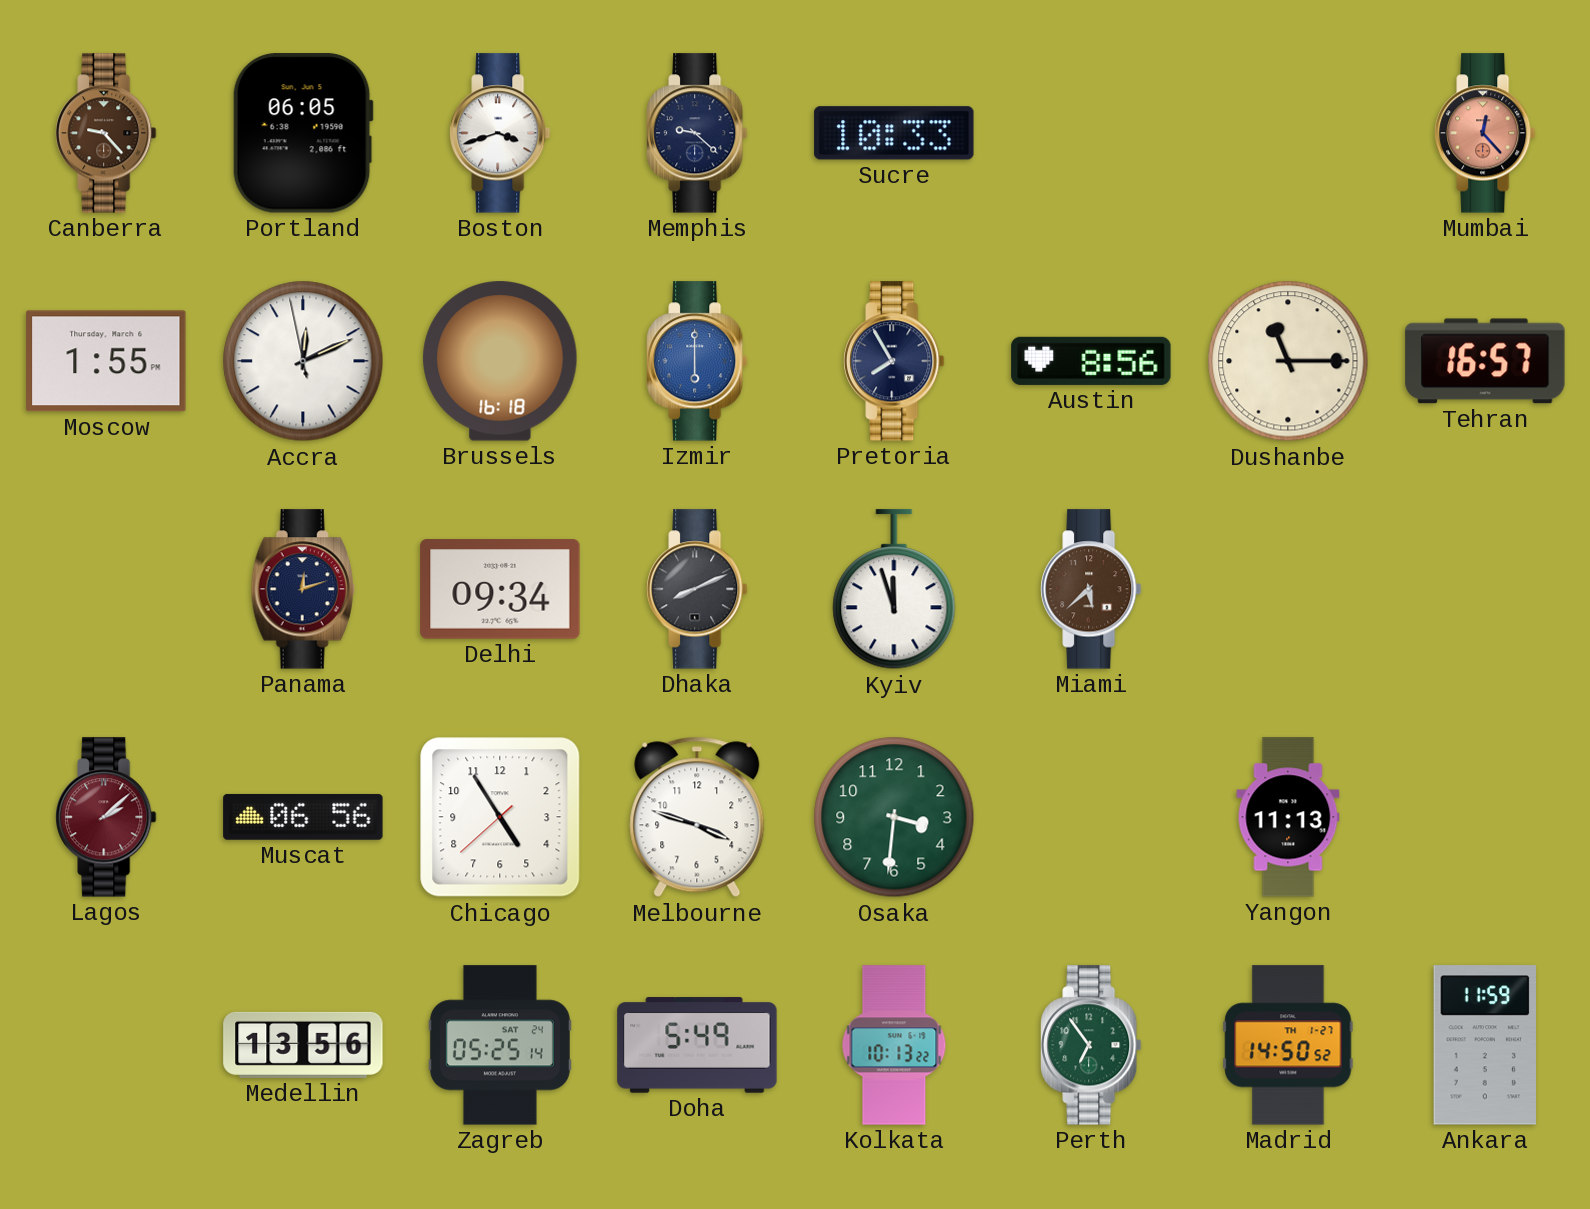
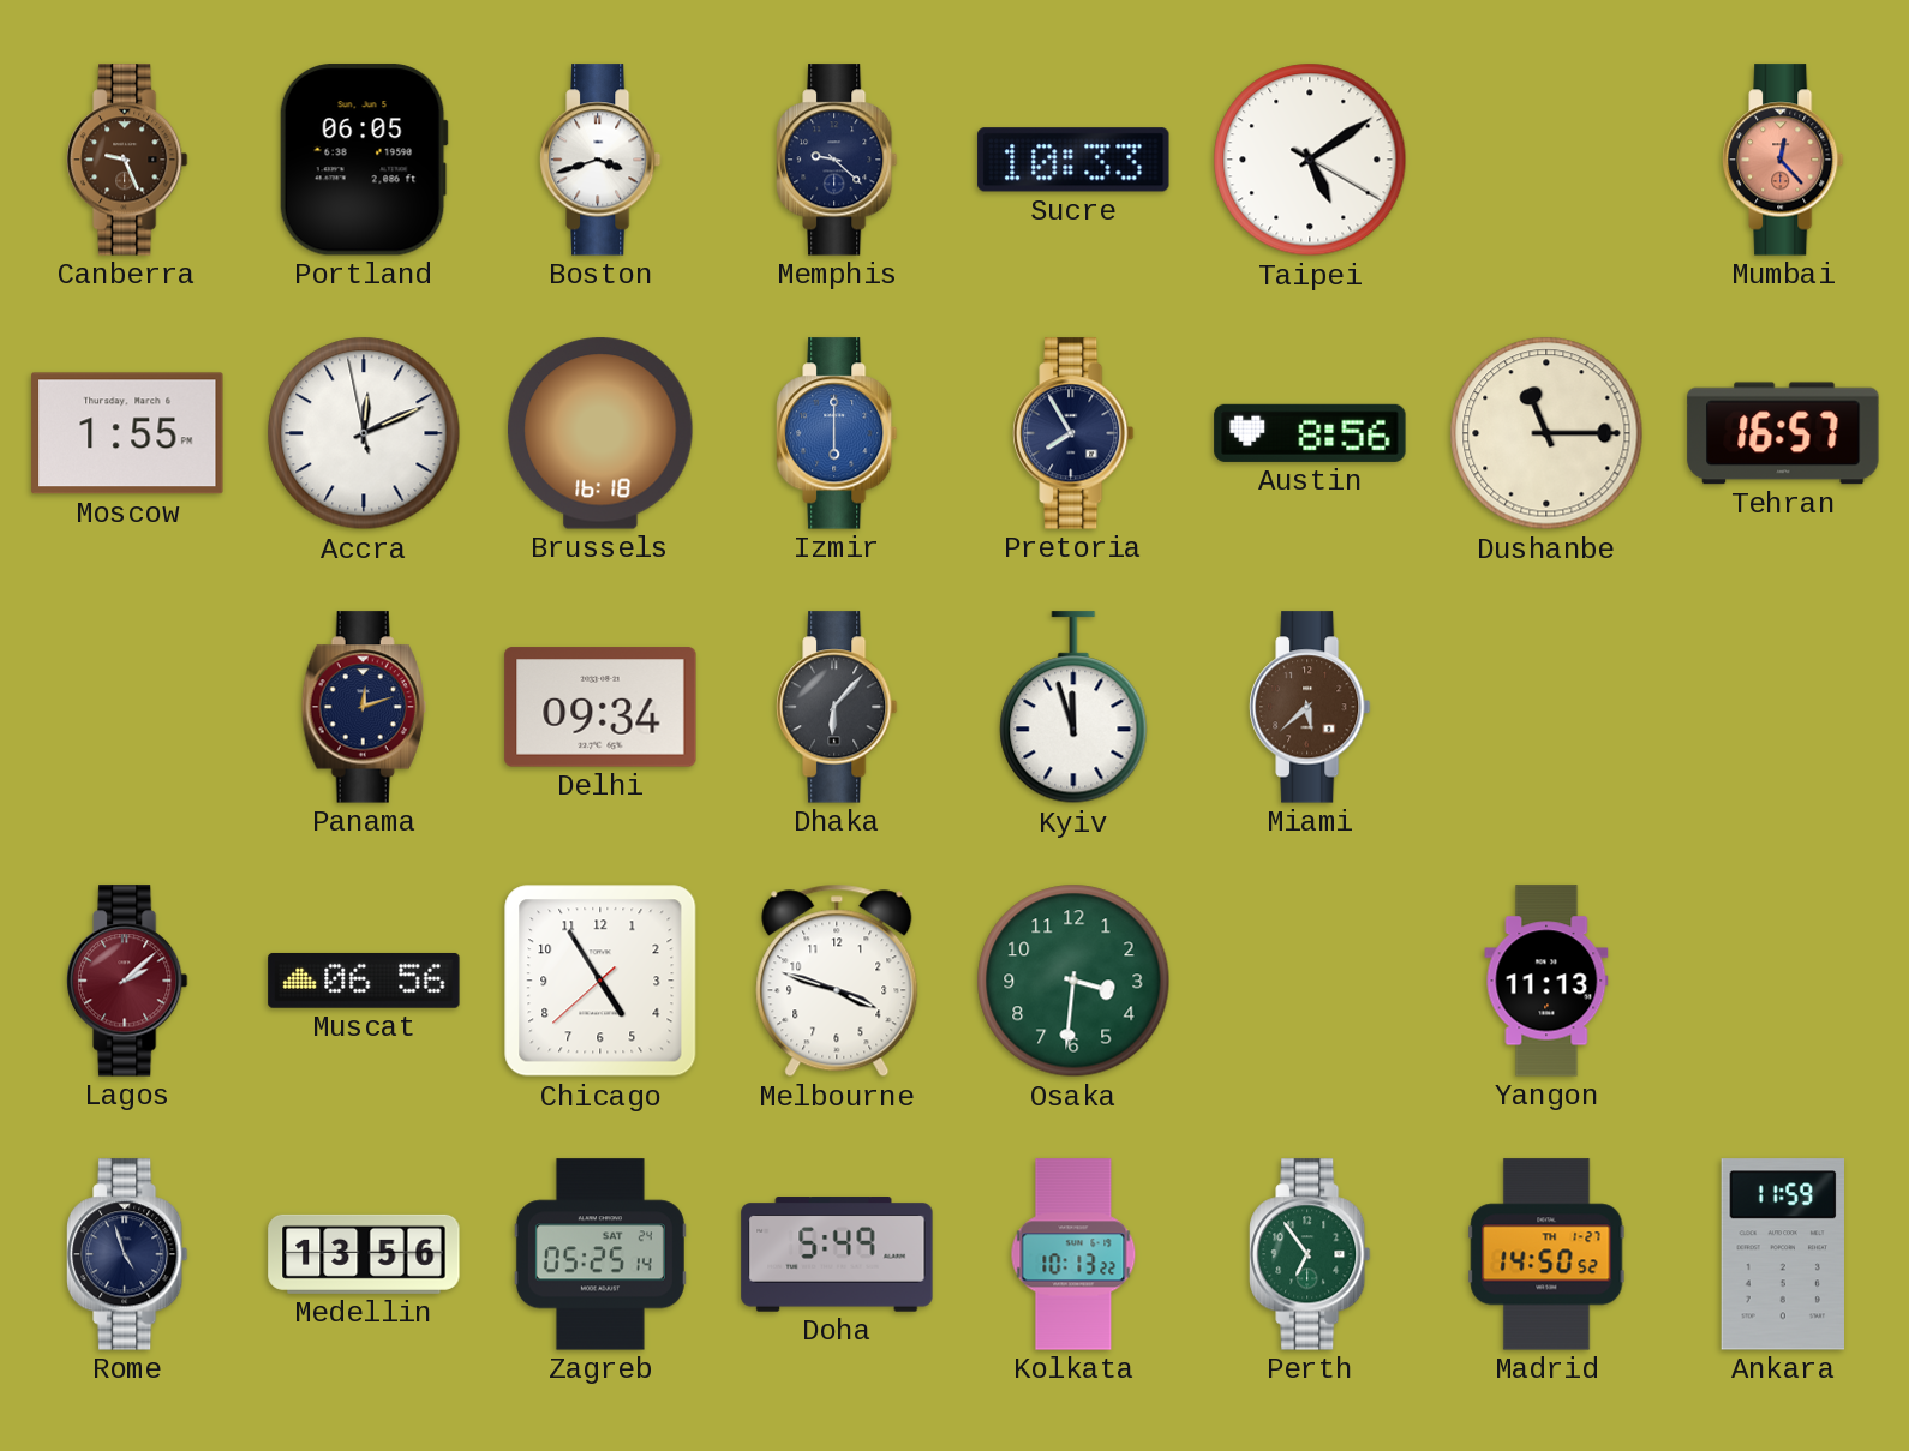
Canberra: 9:23 -> 9:26 (127, 160)
Taipei: none -> 5:09 (1310, 160)
Dhaka: 8:11 -> 6:07 (837, 707)
Rome: none -> 4:57 (127, 1254)
